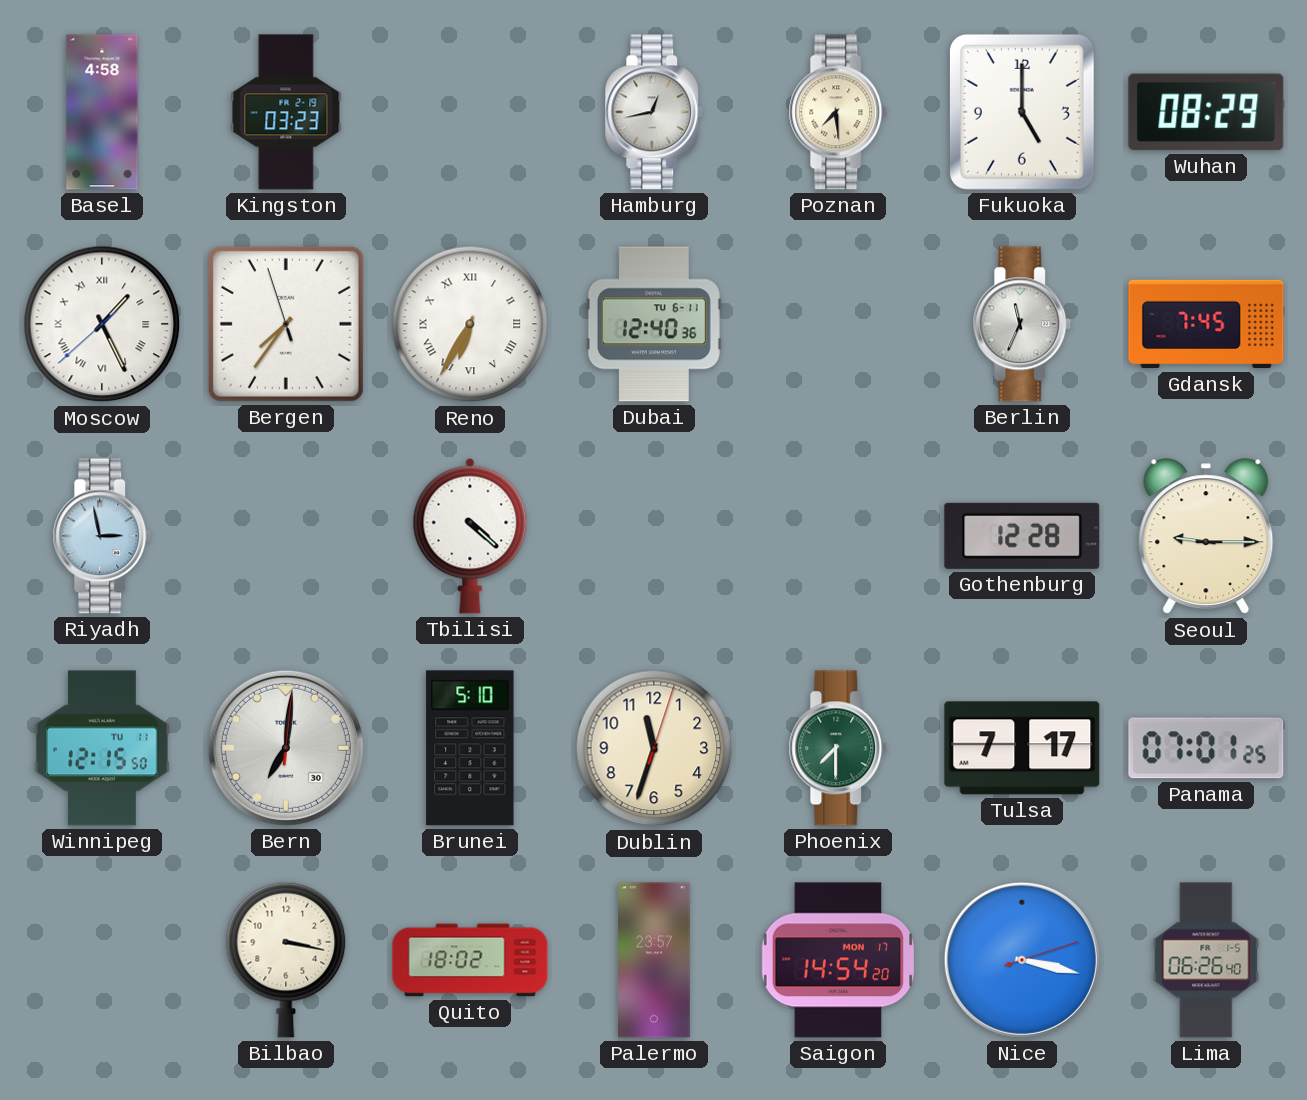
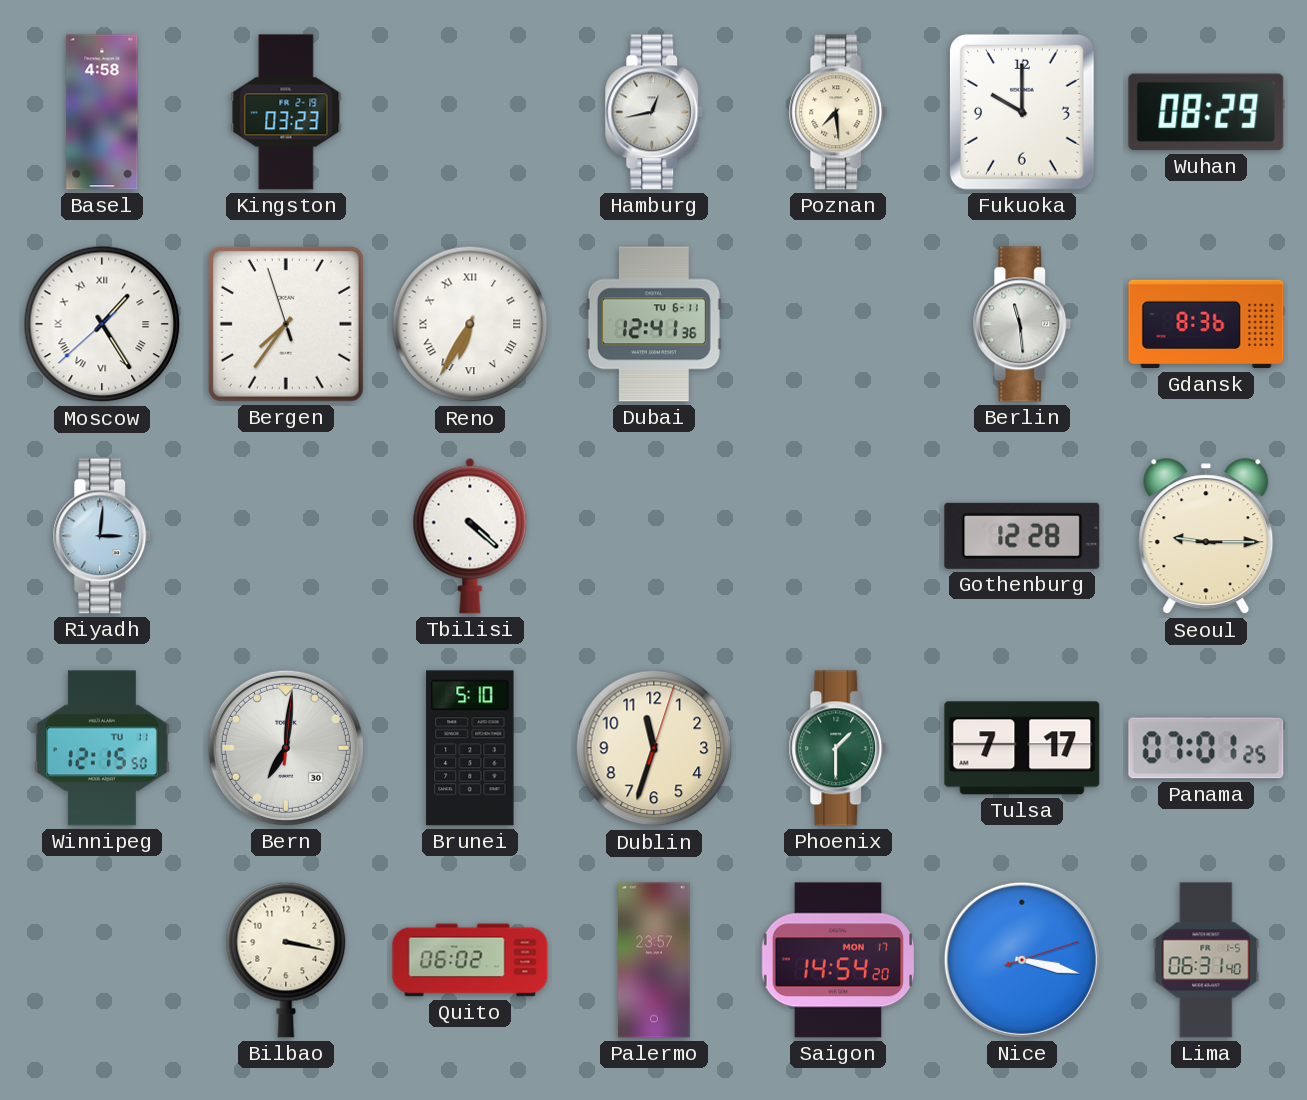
Fukuoka: 5:00 -> 10:00 (1022, 112)
Moscow: 1:25 -> 1:24 (102, 324)
Dubai: 12:40 -> 12:41 (654, 324)
Berlin: 11:34 -> 11:29 (1022, 324)
Gdansk: 7:45 -> 8:36 (1206, 324)
Riyadh: 2:58 -> 3:01 (102, 536)
Phoenix: 7:30 -> 1:30 (838, 748)
Quito: 18:02 -> 06:02 (470, 960)
Lima: 06:26 -> 06:31 (1206, 960)
